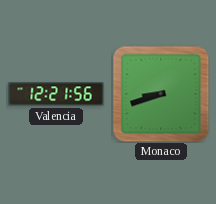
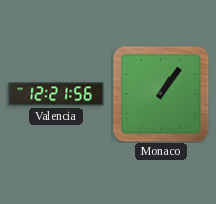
Monaco: 8:42 -> 1:06 (161, 94)
